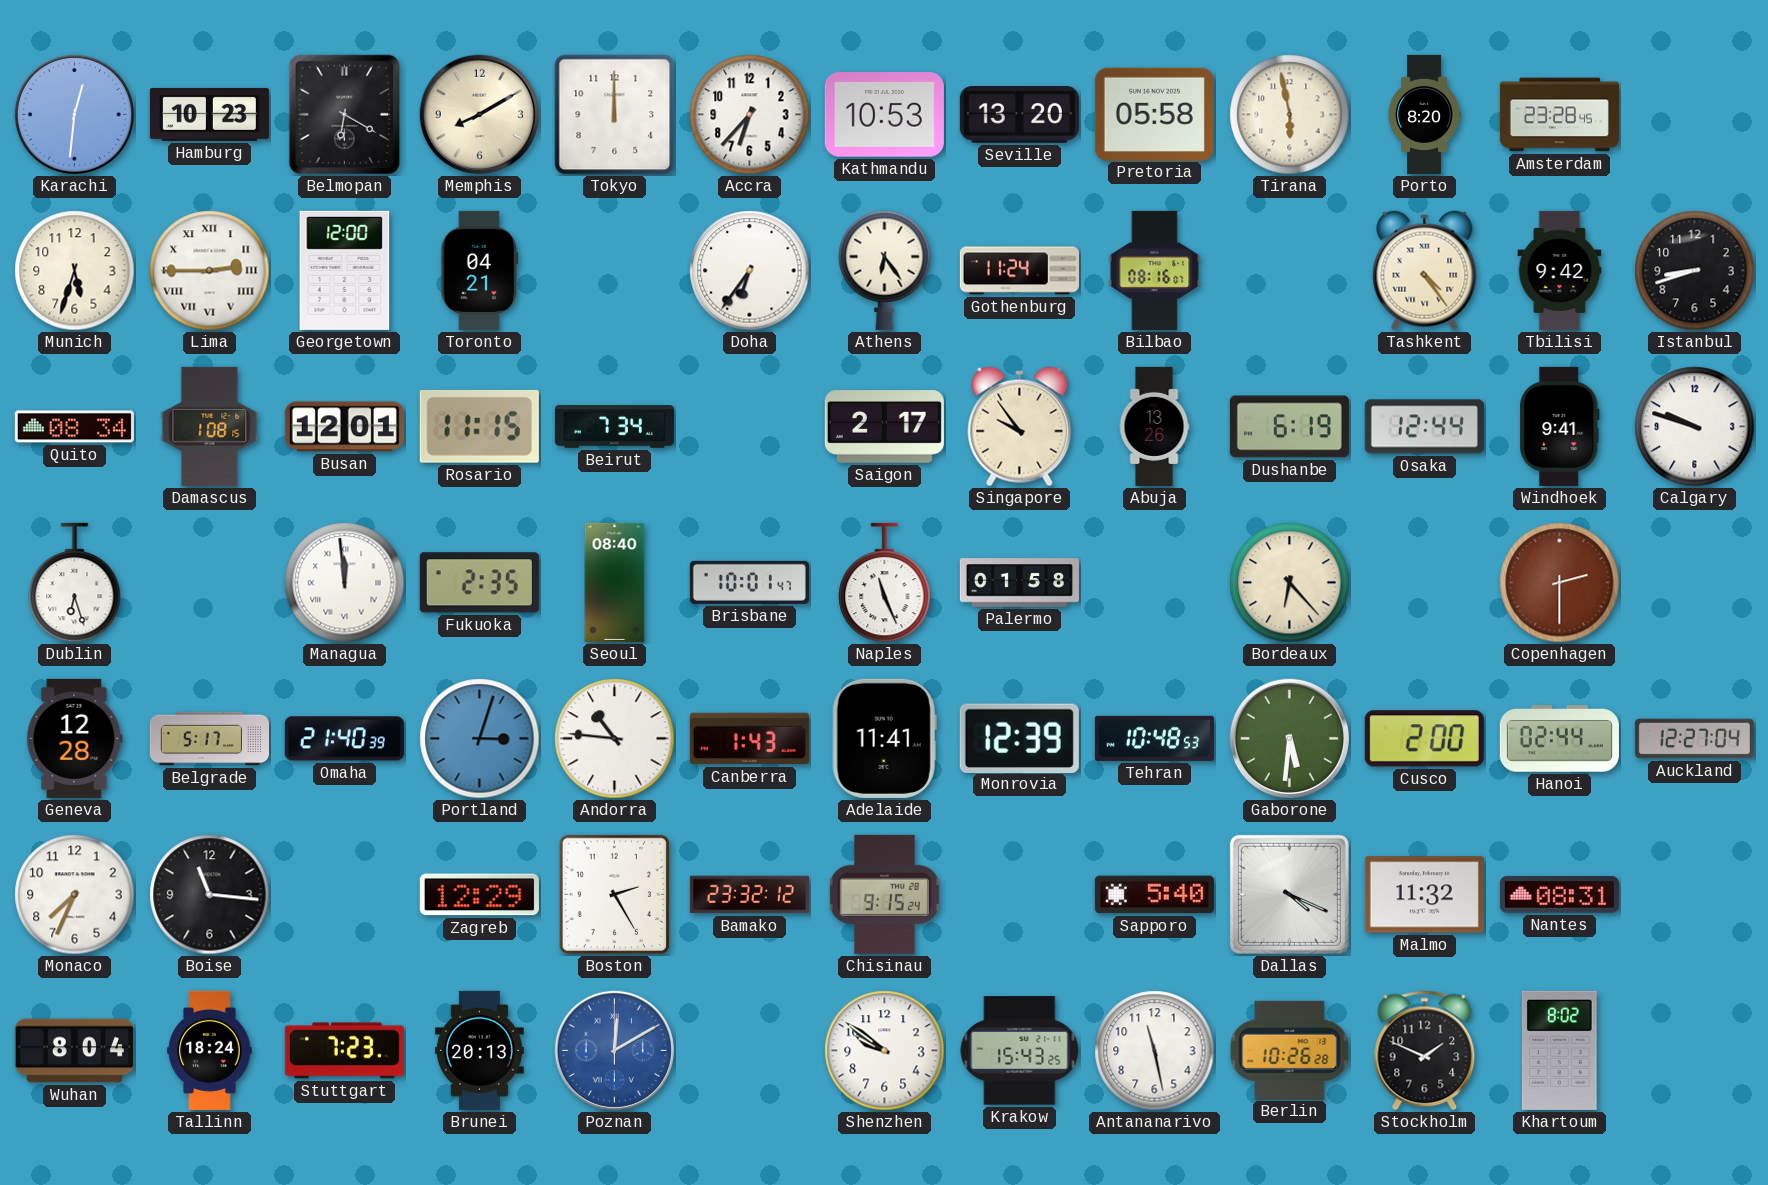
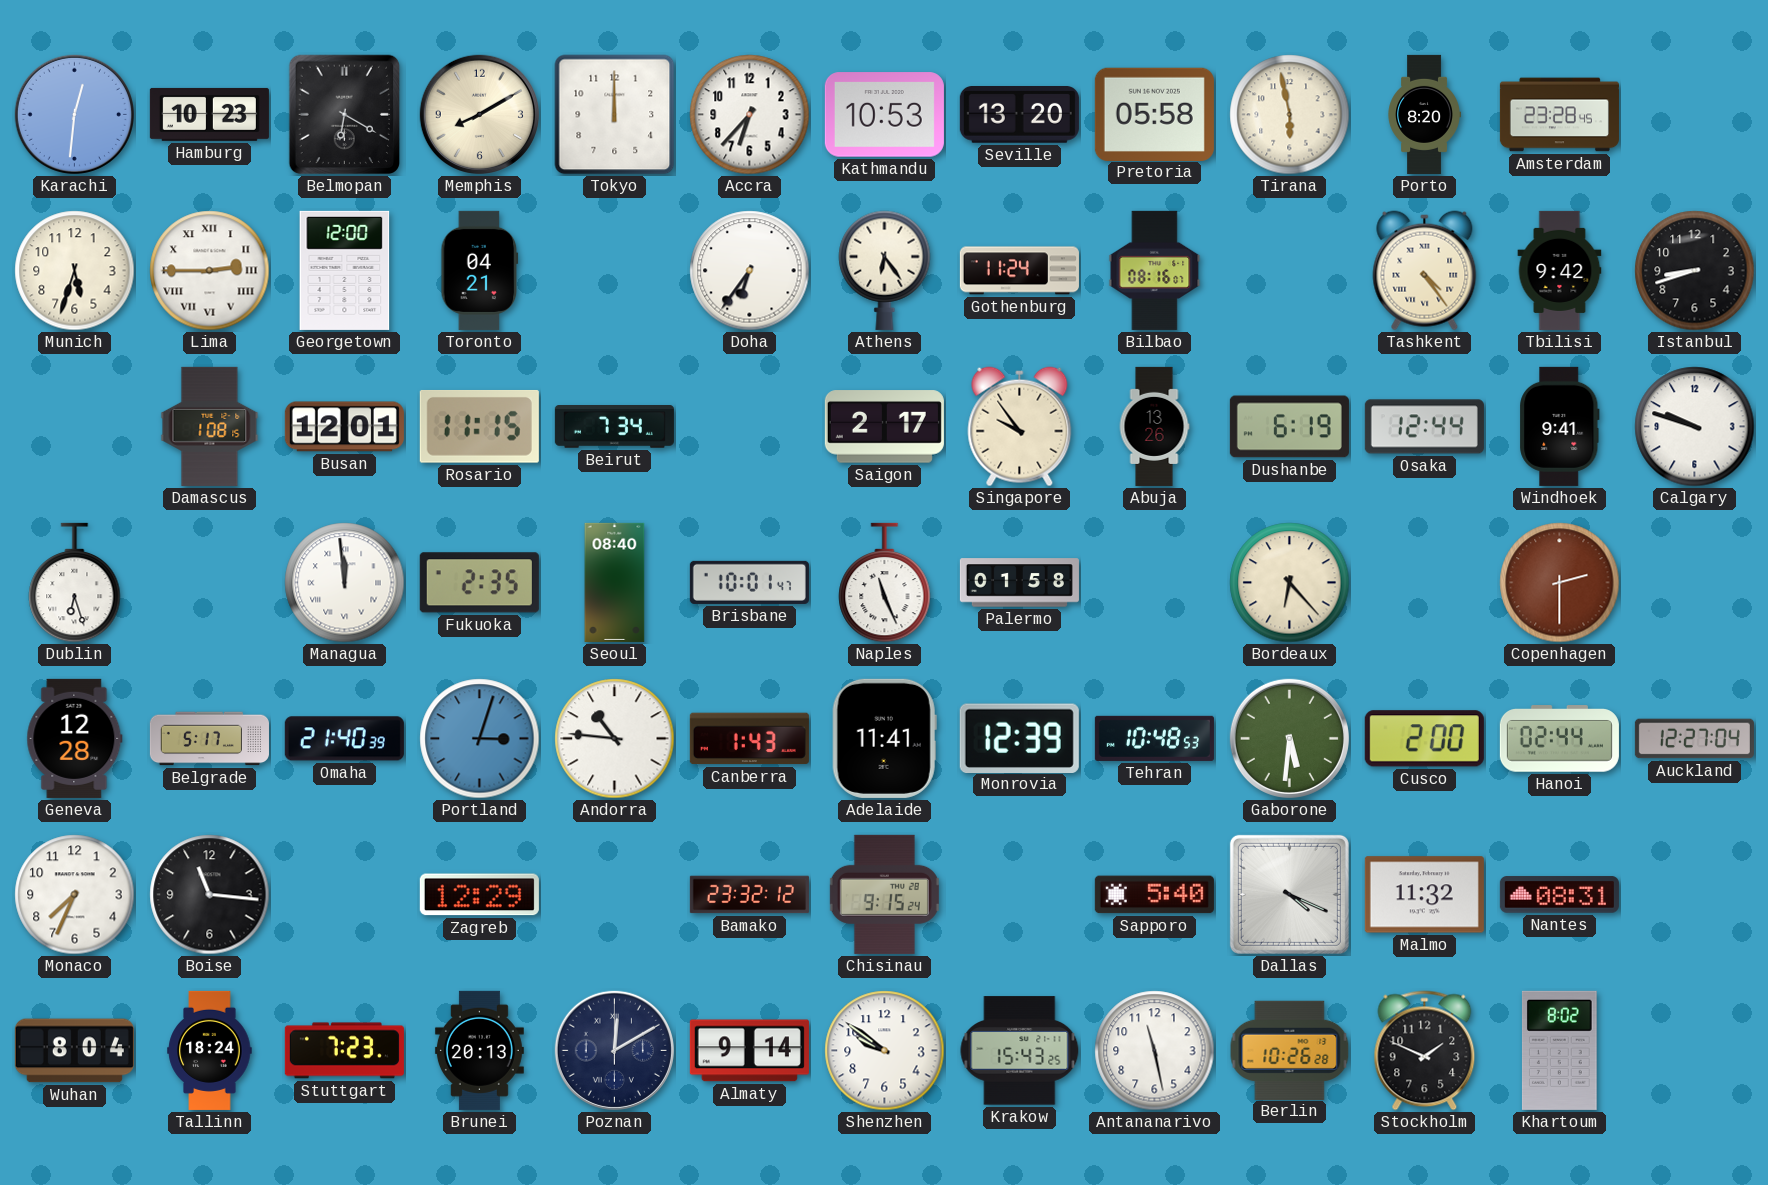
Quito: 08:34 -> none (74, 427)
Boston: 2:25 -> none (614, 894)
Poznan dial: blue -> navy (614, 1050)
Almaty: none -> 9:14 (749, 1051)
